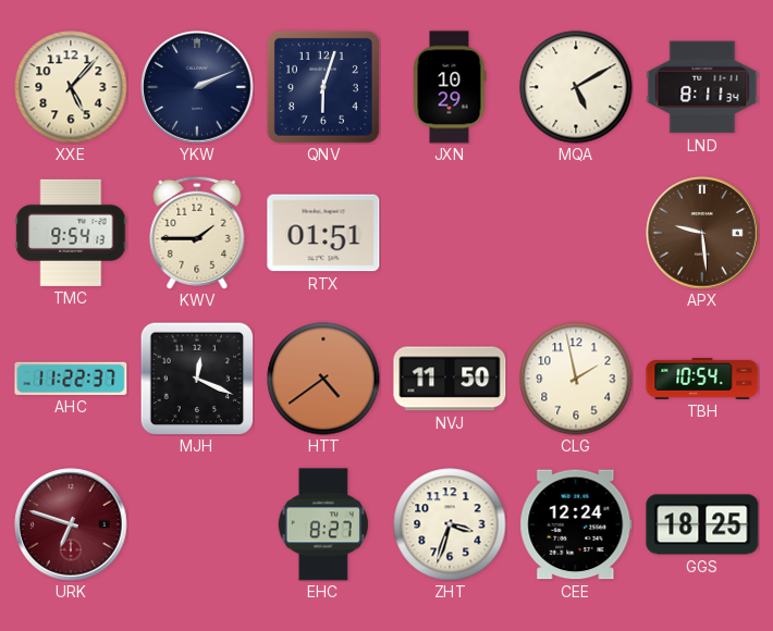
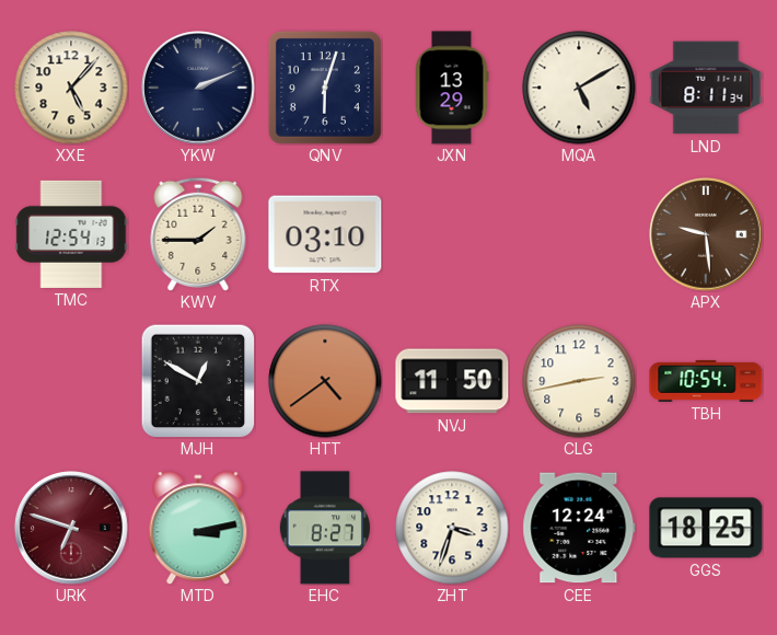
JXN: 10:29 -> 13:29 (452, 88)
TMC: 9:54 -> 12:54 (71, 234)
RTX: 01:51 -> 03:10 (325, 234)
AHC: 11:22 -> none (71, 379)
MJH: 12:19 -> 12:50 (198, 381)
CLG: 1:58 -> 2:43 (579, 381)
MTD: none -> 3:13 (198, 528)
